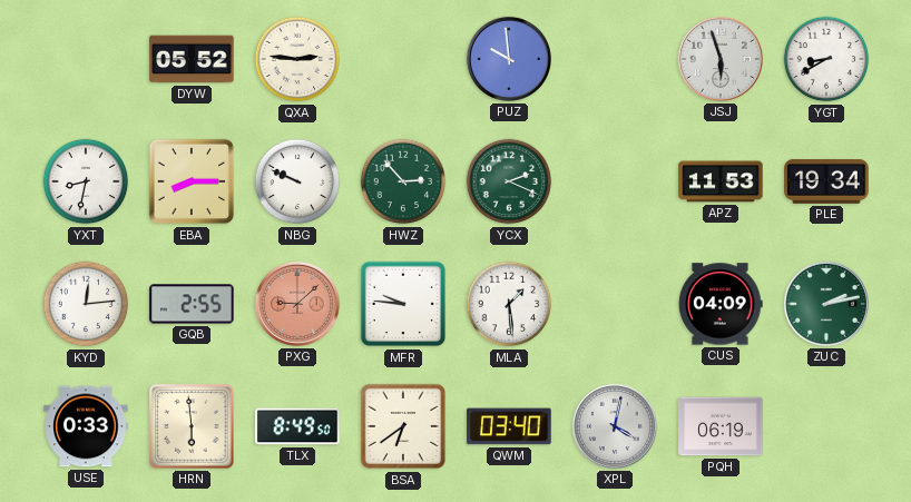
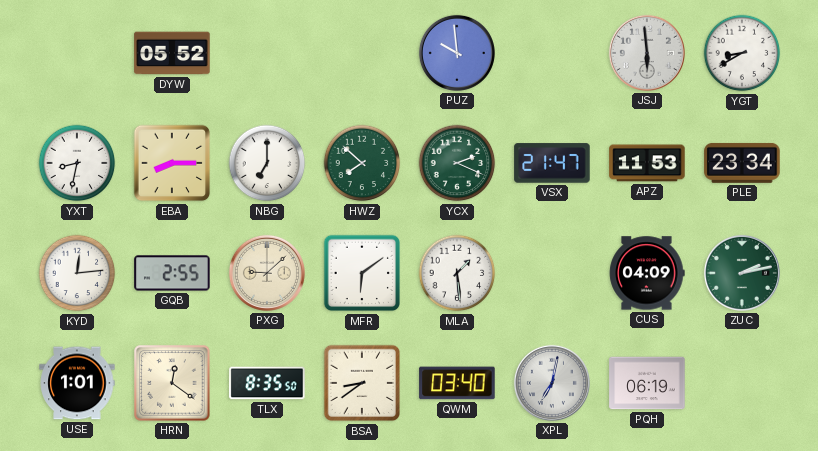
QXA: 2:46 -> none (297, 59)
JSJ: 5:57 -> 5:59 (647, 53)
NBG: 9:49 -> 7:00 (267, 163)
HWZ: 2:53 -> 7:52 (362, 163)
VSX: none -> 21:47 (552, 163)
PLE: 19:34 -> 23:34 (742, 163)
PXG dial: salmon -> cream (267, 273)
MFR: 9:46 -> 6:09 (362, 273)
USE: 0:33 -> 1:01 (77, 383)
HRN: 5:59 -> 12:21 (172, 383)
TLX: 8:49 -> 8:35 (267, 383)
BSA: 6:39 -> 8:39 (362, 383)
XPL: 4:02 -> 7:02 (552, 383)
